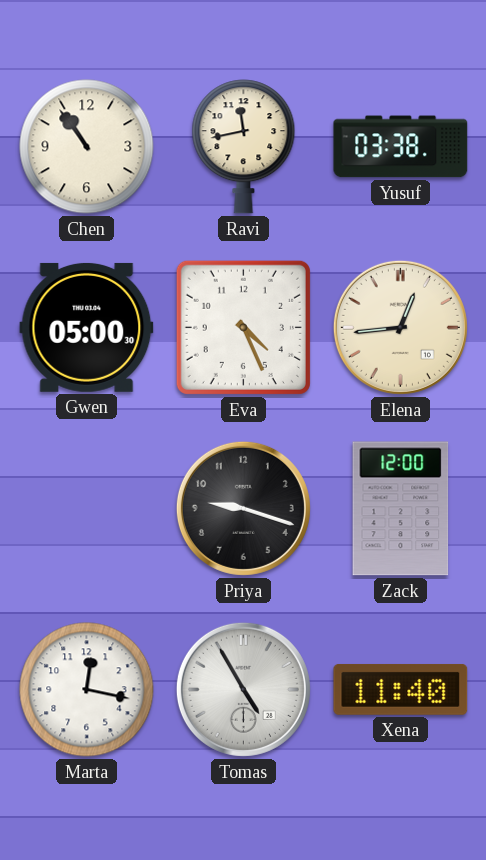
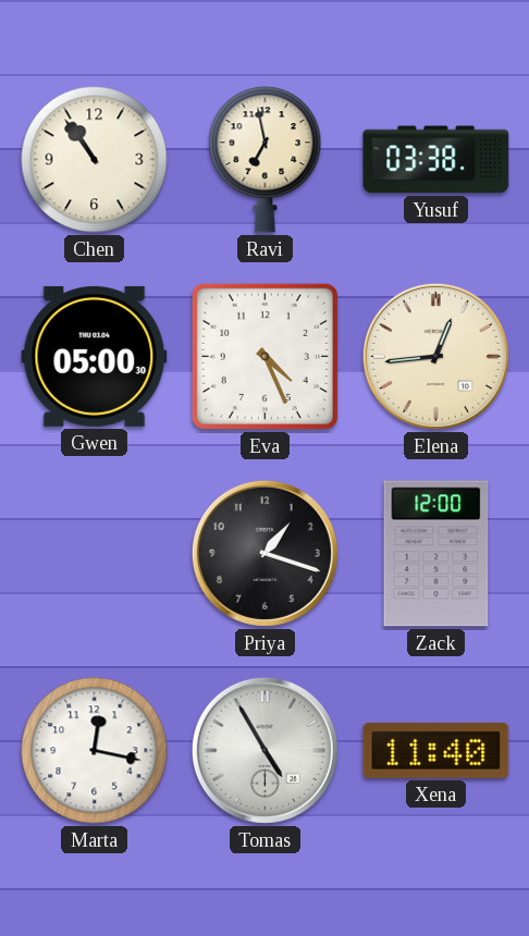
Ravi: 11:43 -> 6:58 (266, 160)
Priya: 9:18 -> 1:18 (264, 553)
